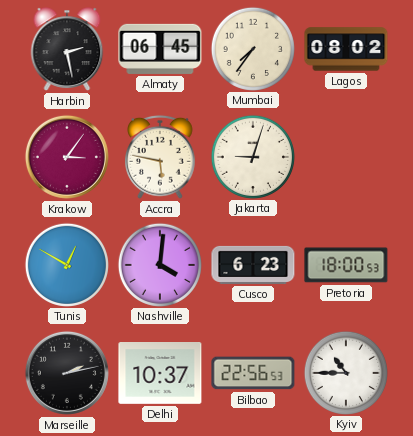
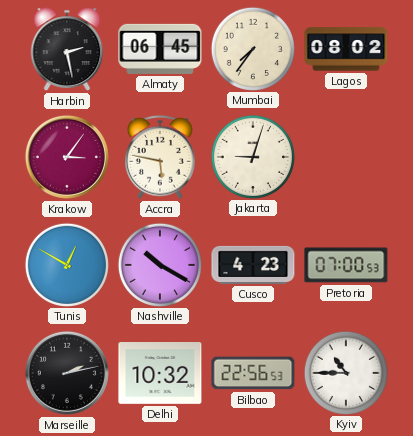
Nashville: 4:01 -> 10:20 (159, 264)
Cusco: 6:23 -> 4:23 (253, 265)
Pretoria: 18:00 -> 07:00 (346, 265)
Delhi: 10:37 -> 10:32 (160, 374)
